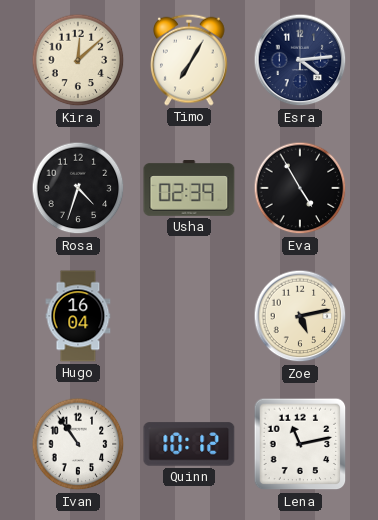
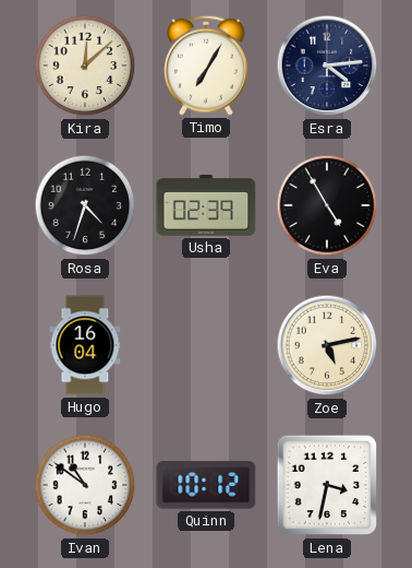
Ivan: 10:54 -> 10:51 (85, 485)
Lena: 11:13 -> 3:32 (327, 485)
